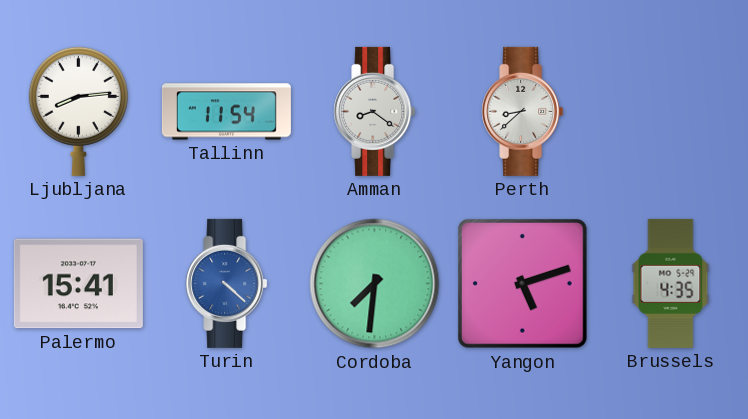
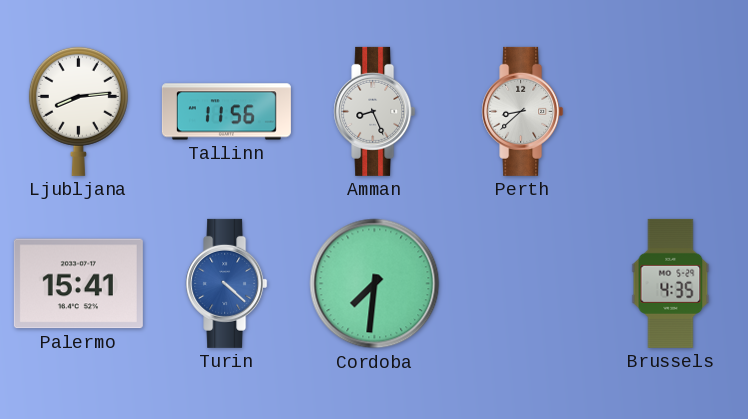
Tallinn: 11:54 -> 11:56 (226, 112)
Amman: 8:21 -> 8:26 (375, 111)
Yangon: 5:12 -> none (523, 284)
